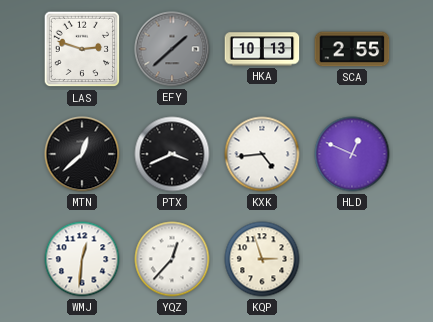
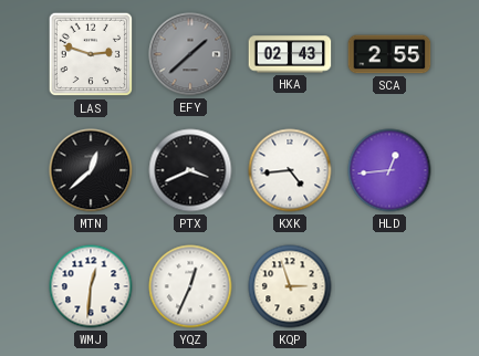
HKA: 10:13 -> 02:43 (290, 54)
HLD: 12:49 -> 12:44 (389, 170)
YQZ: 12:37 -> 12:34 (190, 286)
